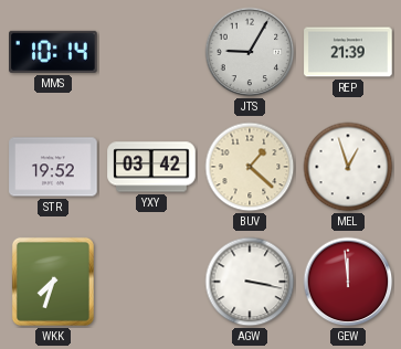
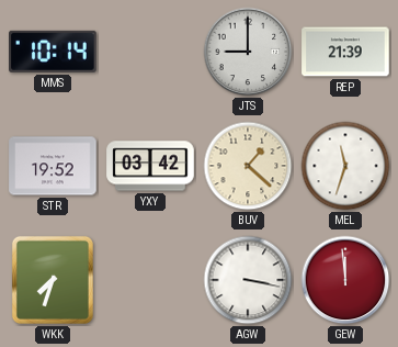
JTS: 9:05 -> 9:00 (248, 52)
MEL: 12:57 -> 11:33 (345, 166)
